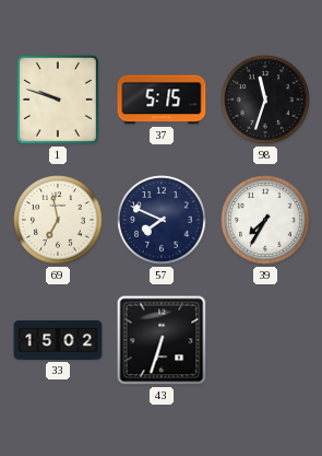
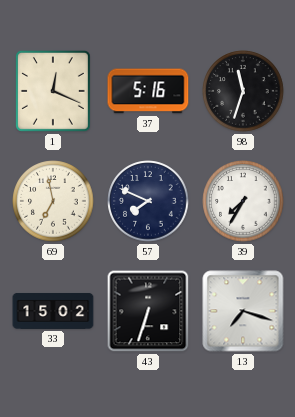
1: 9:48 -> 12:19 (53, 91)
37: 5:15 -> 5:16 (148, 91)
13: none -> 7:18 (243, 311)
